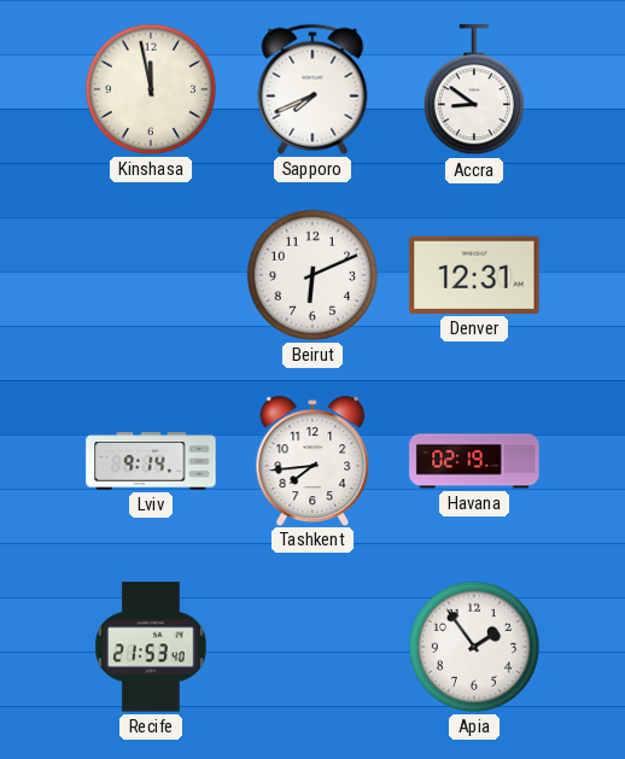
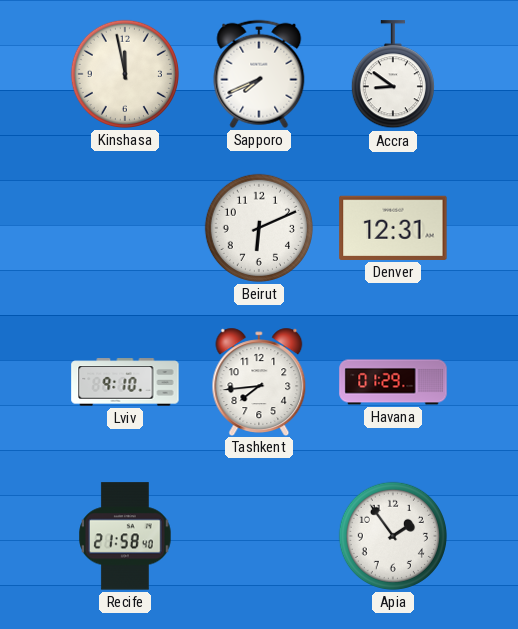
Lviv: 9:14 -> 9:10 (125, 382)
Havana: 02:19 -> 01:29 (393, 382)
Recife: 21:53 -> 21:58 (125, 536)
